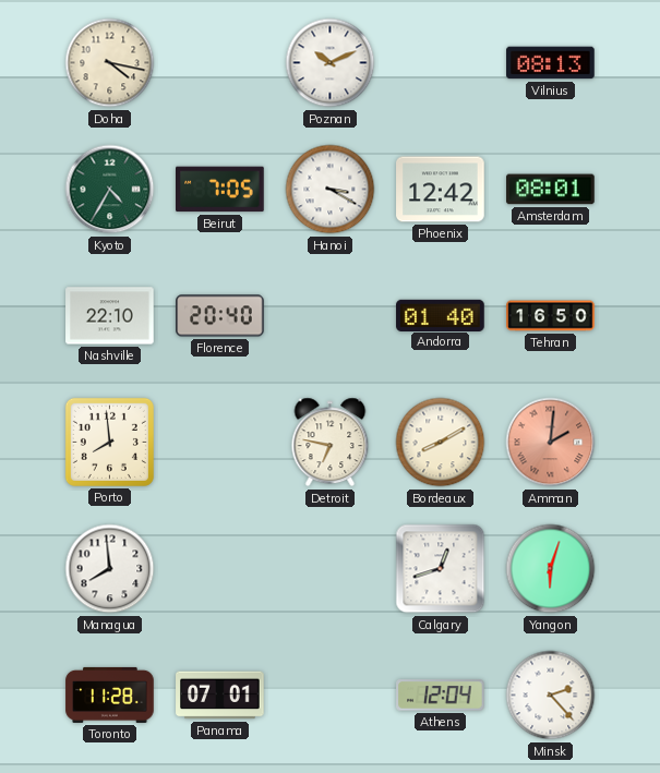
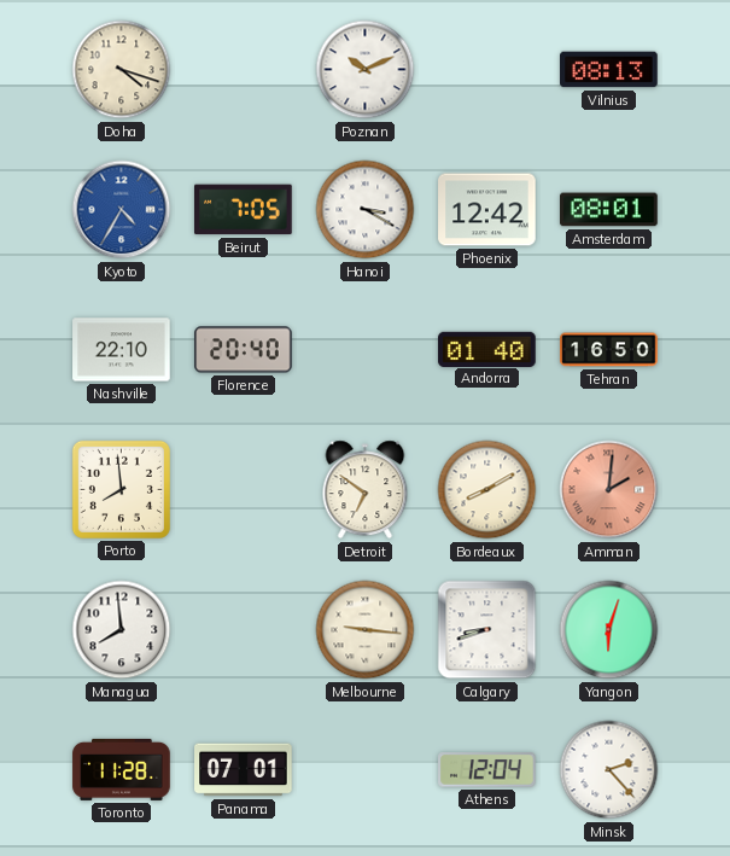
Doha: 4:17 -> 4:18 (122, 70)
Kyoto dial: green -> blue (122, 210)
Detroit: 6:47 -> 6:51 (366, 490)
Melbourne: none -> 9:16 (366, 630)
Calgary: 12:42 -> 8:42 (487, 630)
